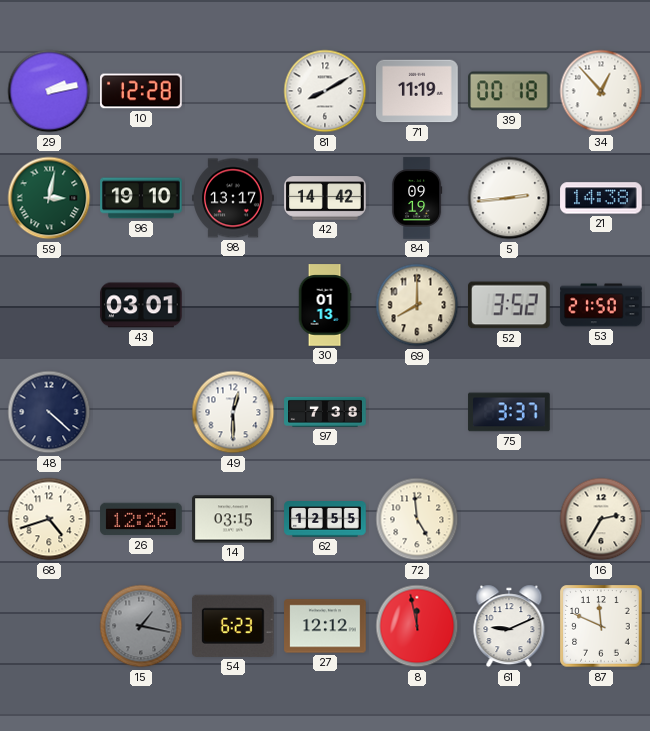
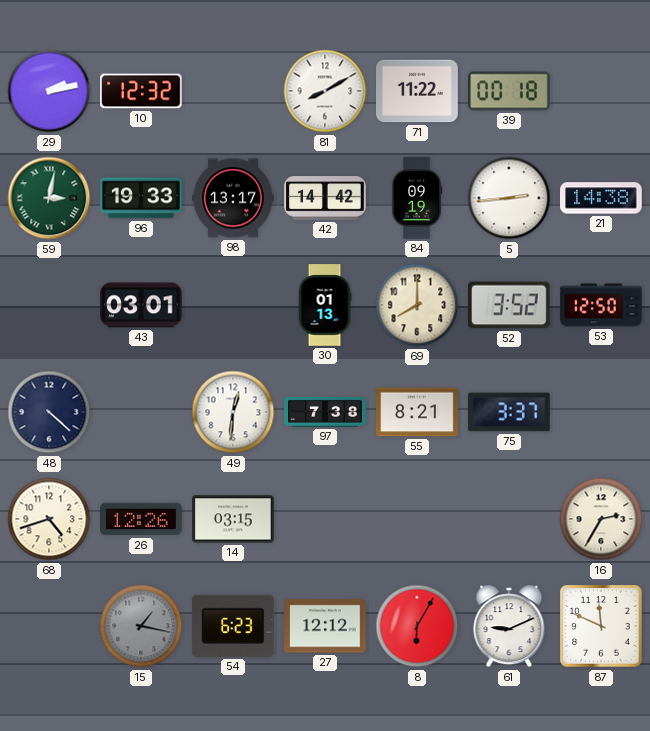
10: 12:28 -> 12:32 (141, 91)
71: 11:19 -> 11:22 (417, 91)
34: 12:53 -> none (601, 91)
96: 19:10 -> 19:33 (141, 198)
53: 21:50 -> 12:50 (601, 305)
49: 12:30 -> 12:31 (233, 412)
55: none -> 8:21 (417, 412)
62: 12:55 -> none (325, 519)
72: 4:59 -> none (417, 519)
8: 11:58 -> 6:05 (417, 626)
